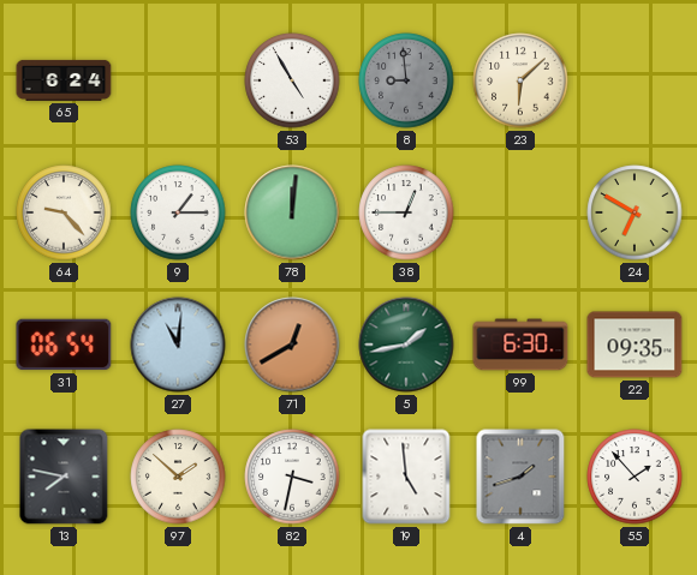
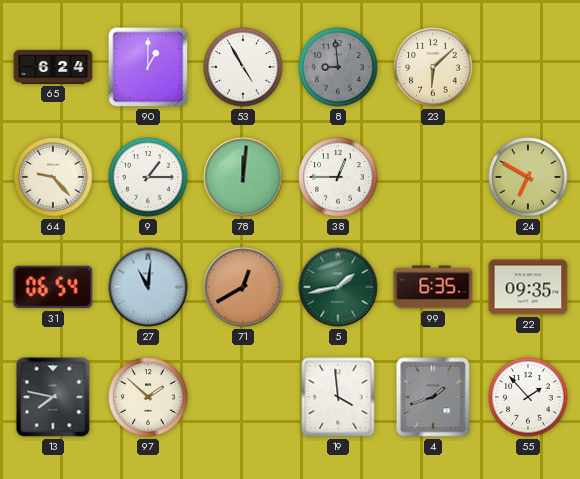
90: none -> 1:00 (148, 67)
99: 6:30 -> 6:35 (433, 287)
82: 3:32 -> none (292, 477)
19: 4:59 -> 3:59 (338, 397)
